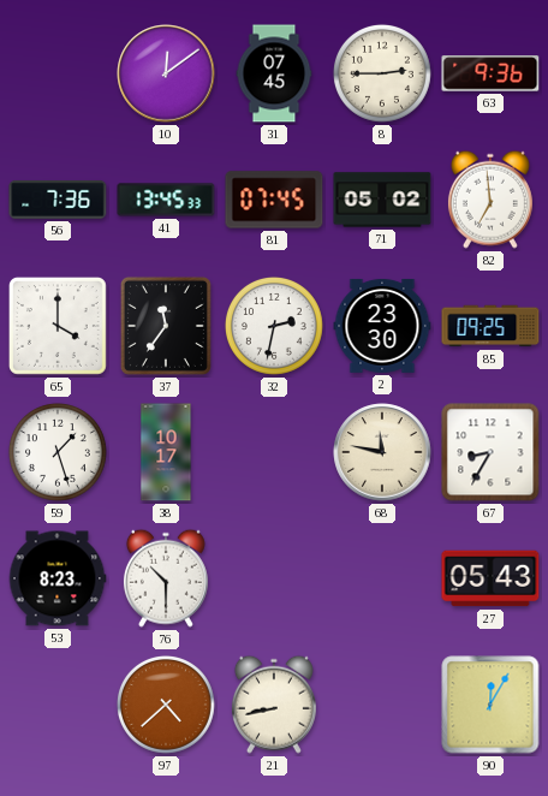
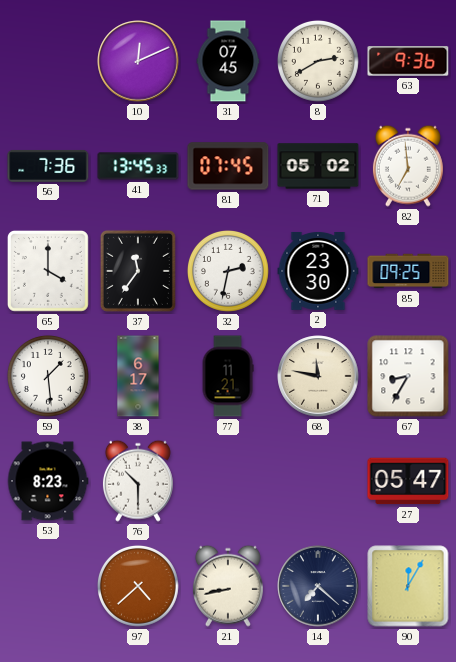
10: 12:09 -> 12:11 (138, 61)
8: 2:45 -> 2:40 (318, 61)
59: 1:27 -> 1:29 (48, 376)
38: 10:17 -> 6:17 (138, 376)
77: none -> 11:21 (228, 376)
27: 05:43 -> 05:47 (408, 481)
14: none -> 7:22 (318, 586)
